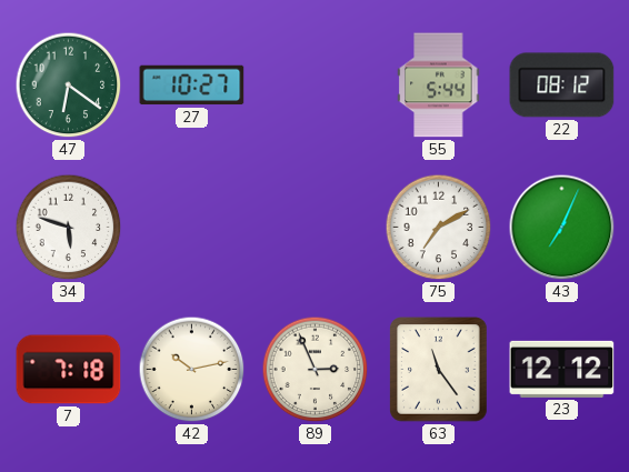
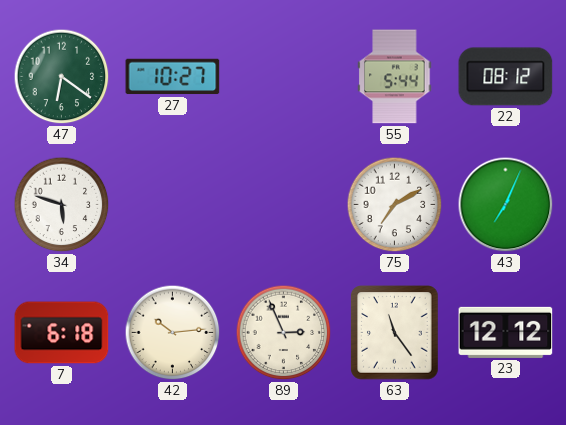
7: 7:18 -> 6:18 (62, 333)
42: 10:13 -> 10:14 (173, 333)
